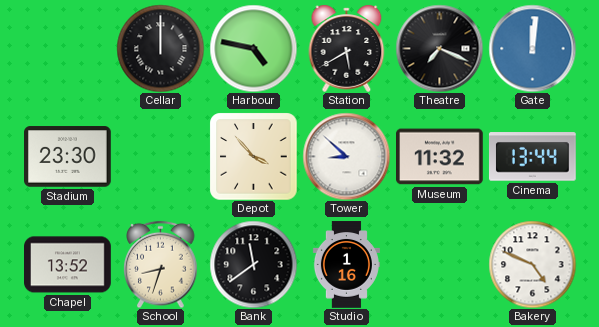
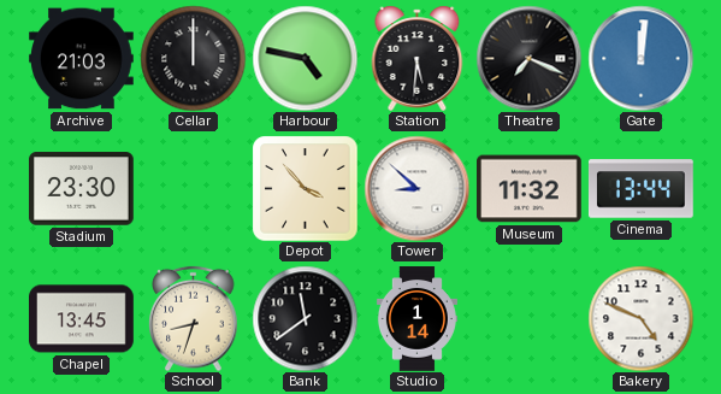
Archive: none -> 21:03 (82, 59)
Station: 5:40 -> 5:31 (418, 58)
Chapel: 13:52 -> 13:45 (82, 319)
Studio: 1:16 -> 1:14 (416, 319)
